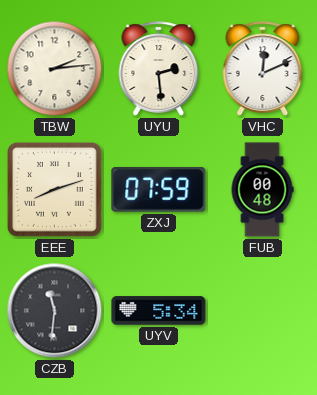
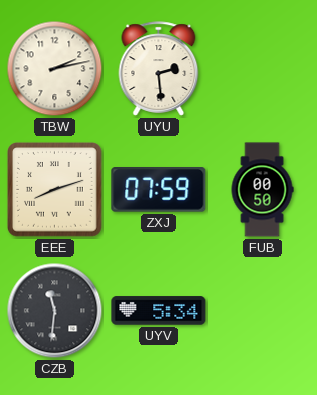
TBW: 2:14 -> 2:13 (55, 69)
VHC: 12:11 -> none (263, 69)
FUB: 00:48 -> 00:50 (262, 190)
